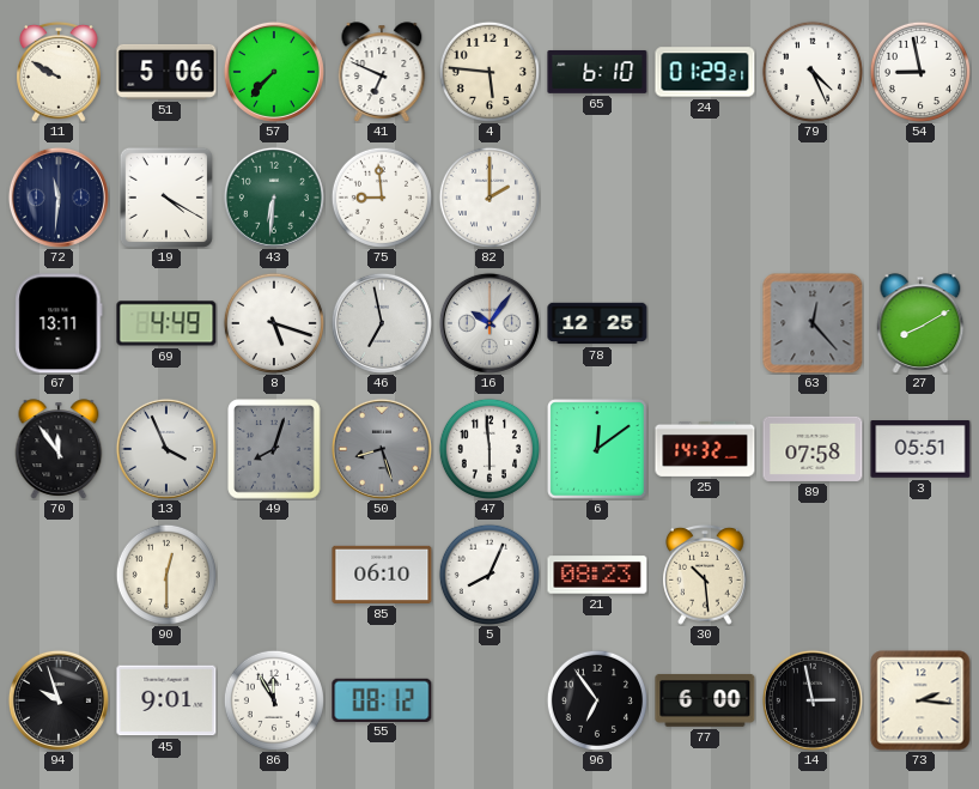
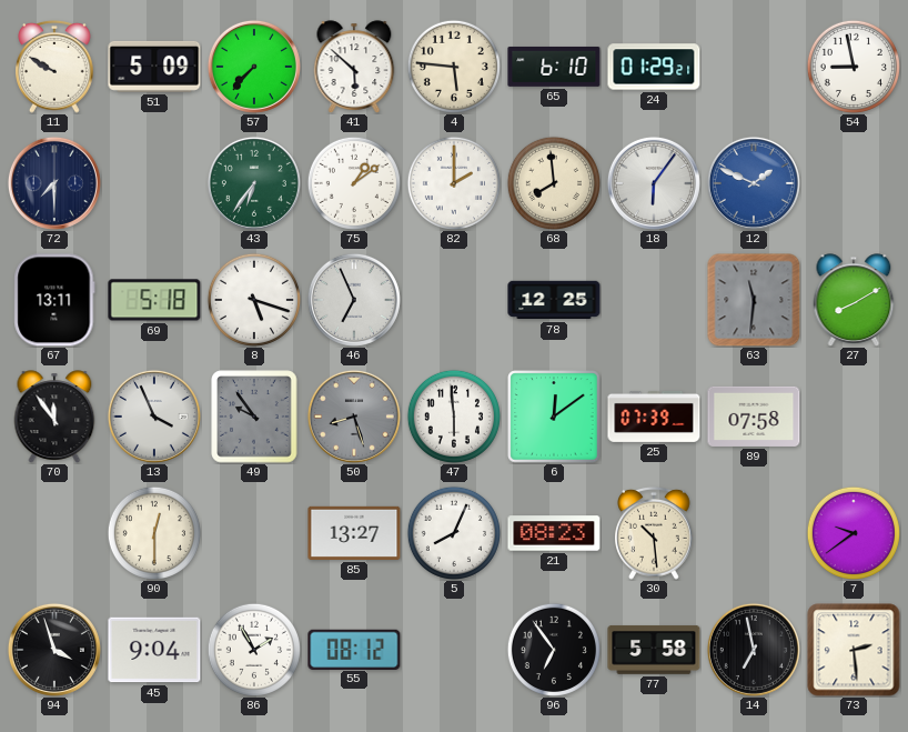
51: 5:06 -> 5:09 (154, 67)
41: 6:49 -> 5:52 (354, 67)
79: 4:26 -> none (813, 72)
72: 11:31 -> 7:30 (54, 183)
19: 4:20 -> none (166, 198)
43: 6:31 -> 6:36 (254, 183)
75: 8:59 -> 1:09 (354, 183)
68: none -> 7:59 (554, 183)
18: none -> 6:06 (654, 183)
12: none -> 1:49 (754, 183)
69: 4:49 -> 5:18 (154, 300)
46: 6:58 -> 6:56 (354, 300)
16: 10:06 -> none (489, 323)
63: 12:23 -> 11:31 (754, 300)
49: 8:03 -> 9:54 (254, 417)
25: 14:32 -> 07:39 (654, 417)
3: 05:51 -> none (920, 449)
85: 06:10 -> 13:27 (354, 533)
7: none -> 9:39 (854, 533)
94: 9:57 -> 3:57 (54, 650)
45: 9:01 -> 9:04 (154, 650)
86: 11:55 -> 1:55 (254, 650)
77: 6:00 -> 5:58 (654, 650)
14: 2:58 -> 6:58 (754, 650)
73: 2:16 -> 2:29 (854, 650)
